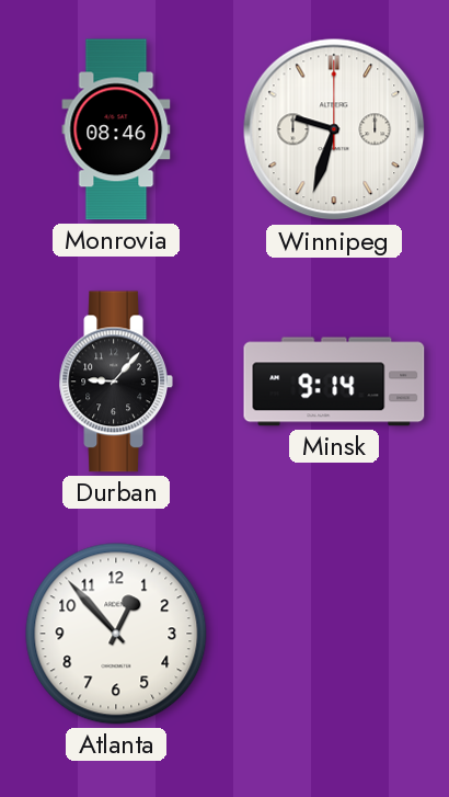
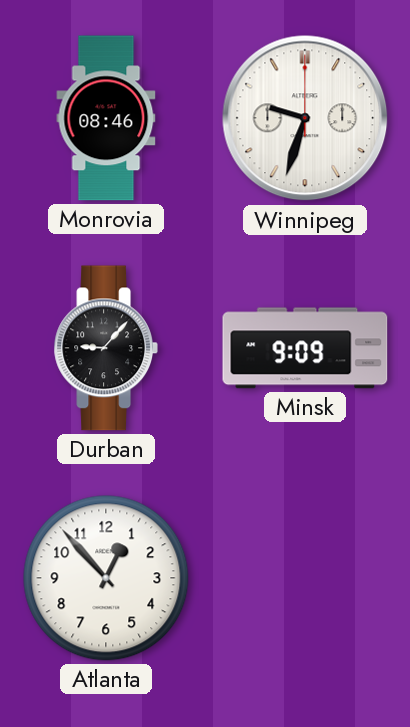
Minsk: 9:14 -> 9:09 (305, 348)
